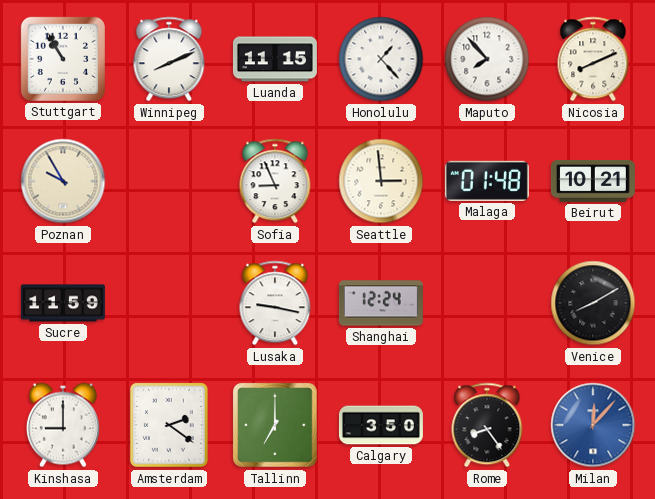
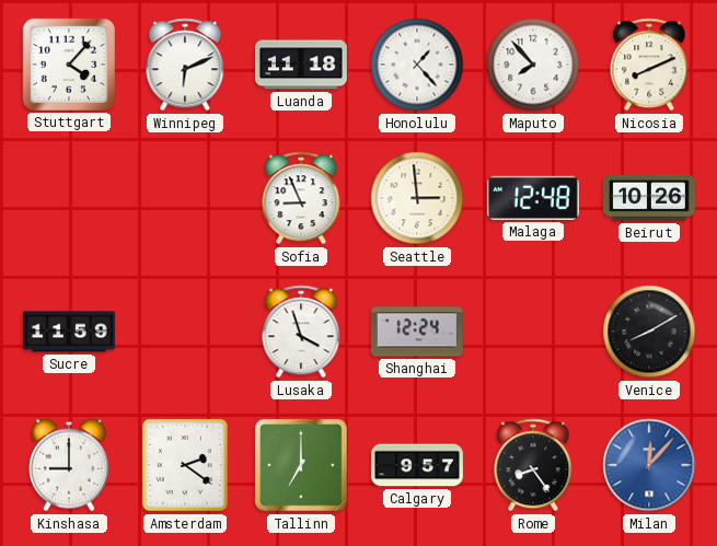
Stuttgart: 10:55 -> 4:07 (69, 65)
Winnipeg: 8:11 -> 6:11 (185, 65)
Luanda: 11:15 -> 11:18 (301, 65)
Poznan: 9:55 -> none (63, 181)
Malaga: 01:48 -> 12:48 (533, 198)
Beirut: 10:21 -> 10:26 (649, 198)
Lusaka: 9:17 -> 3:57 (301, 332)
Calgary: 3:50 -> 9:57 (417, 465)
